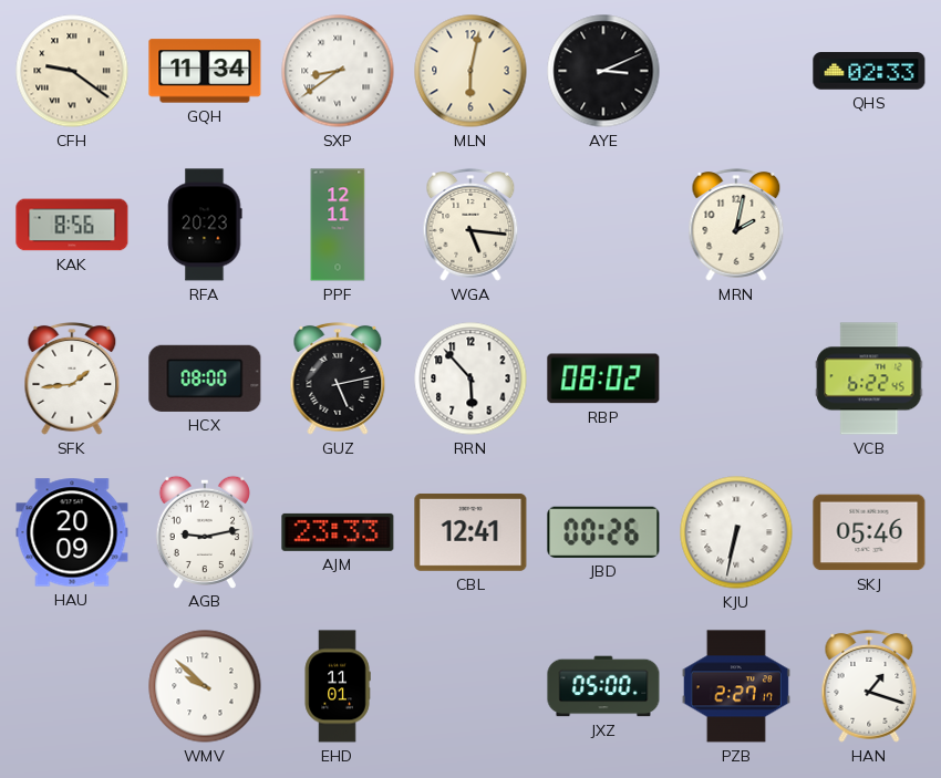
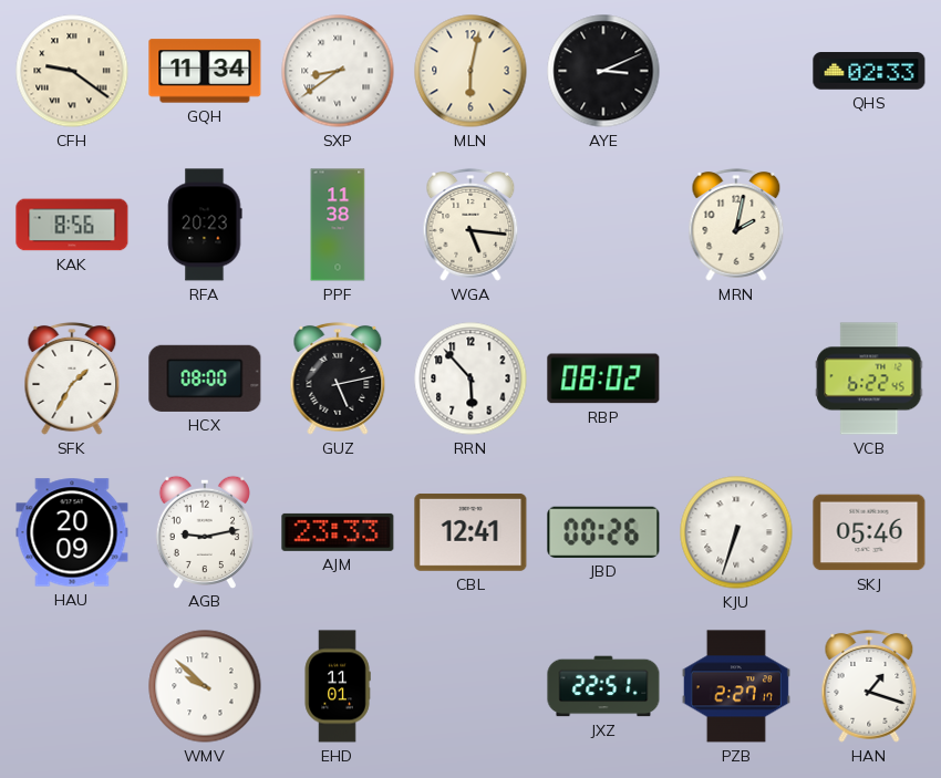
PPF: 12:11 -> 11:38 (338, 225)
SFK: 1:44 -> 1:35 (72, 378)
KJU: 6:32 -> 6:33 (736, 532)
JXZ: 05:00 -> 22:51 (603, 686)
